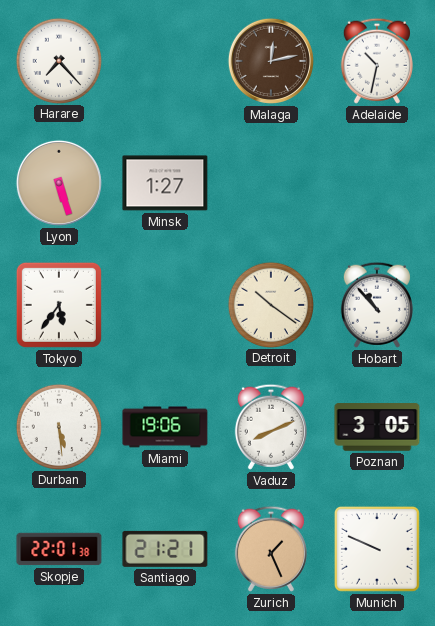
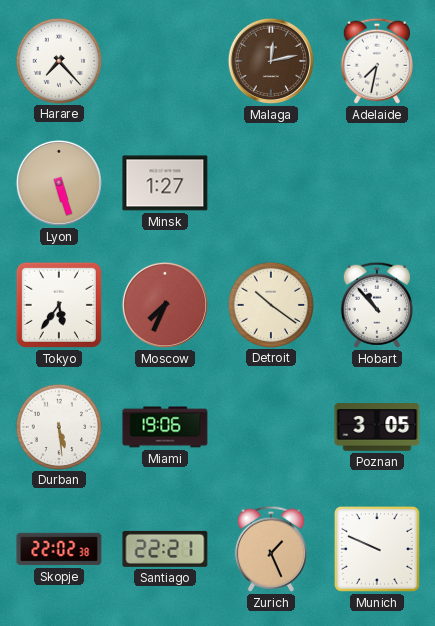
Adelaide: 10:32 -> 7:32 (377, 61)
Moscow: none -> 7:34 (165, 305)
Vaduz: 8:11 -> none (271, 427)
Skopje: 22:01 -> 22:02 (59, 549)
Santiago: 21:21 -> 22:21 (165, 549)
